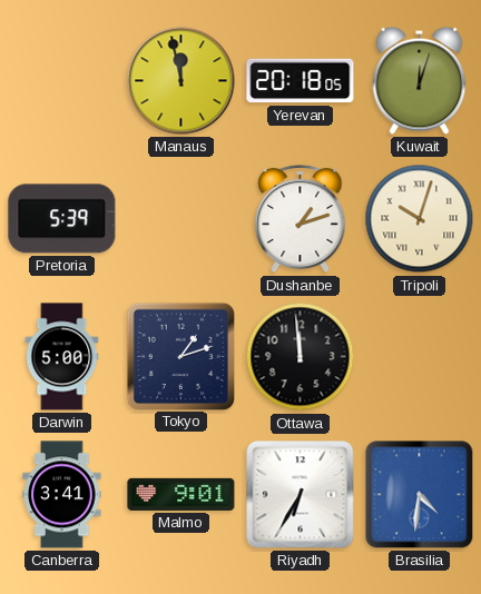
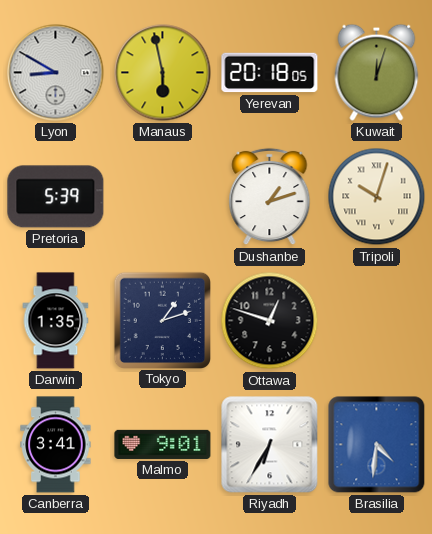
Lyon: none -> 8:50 (56, 73)
Manaus: 11:58 -> 5:58 (163, 73)
Darwin: 5:00 -> 1:35 (56, 321)
Ottawa: 11:59 -> 12:48 (270, 321)
